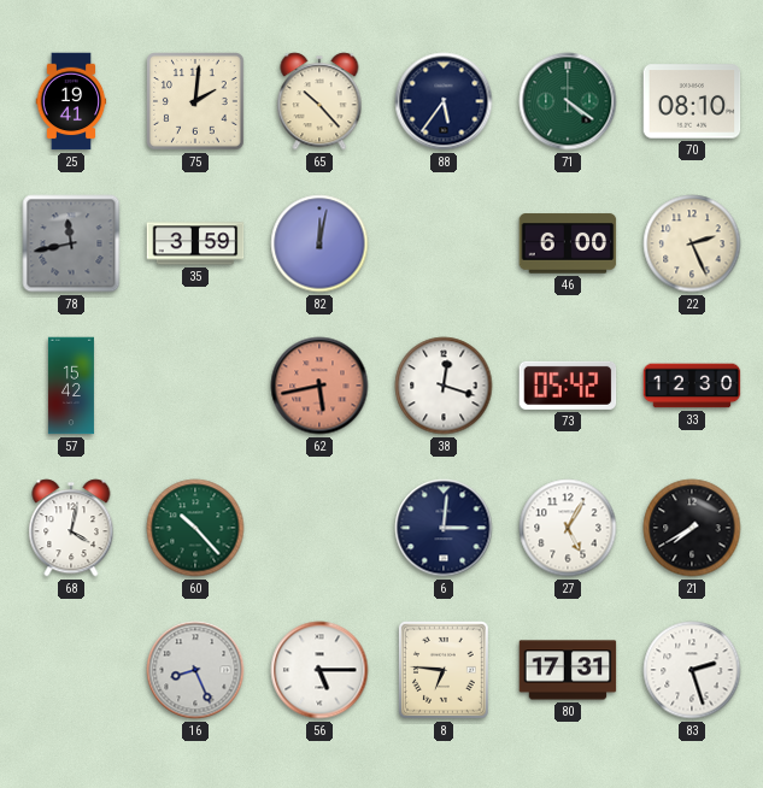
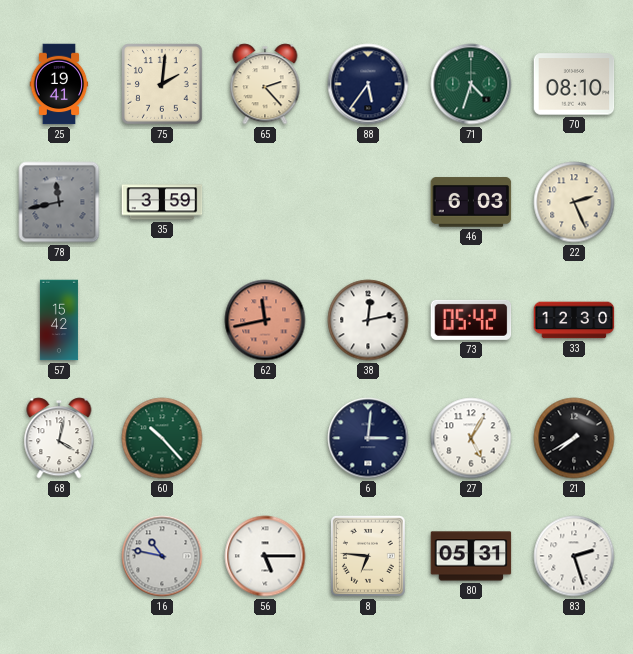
65: 10:23 -> 2:23 (265, 84)
71: 4:21 -> 4:33 (471, 84)
82: 12:02 -> none (319, 243)
46: 6:00 -> 6:03 (471, 202)
62: 5:43 -> 11:43 (265, 320)
38: 12:18 -> 12:13 (368, 320)
16: 8:26 -> 10:47 (162, 556)
80: 17:31 -> 05:31 (471, 556)
